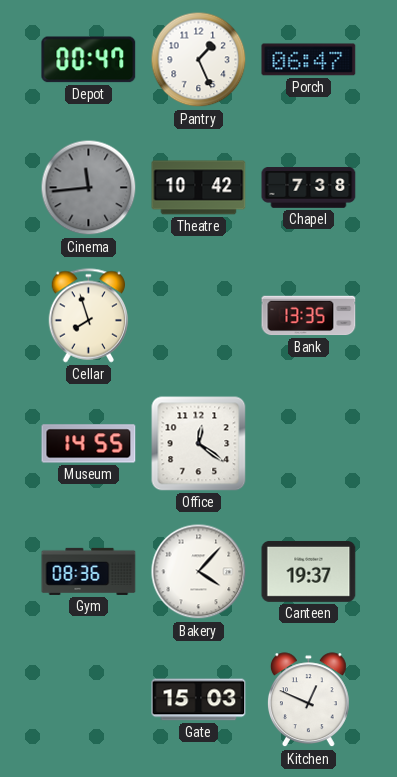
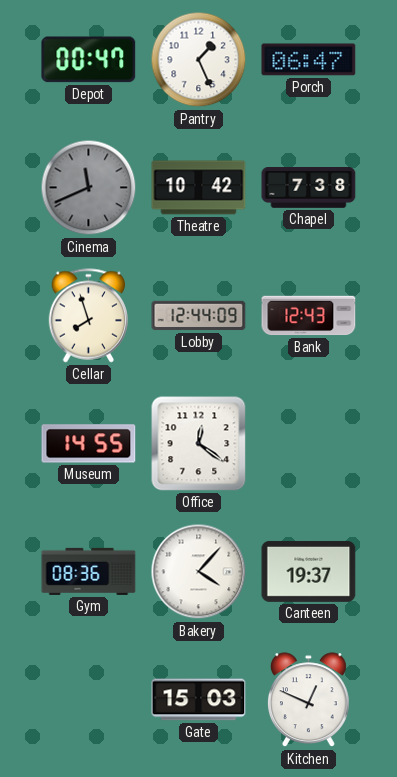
Cinema: 11:44 -> 11:41 (89, 188)
Lobby: none -> 12:44 (199, 316)
Bank: 13:35 -> 12:43 (309, 316)
